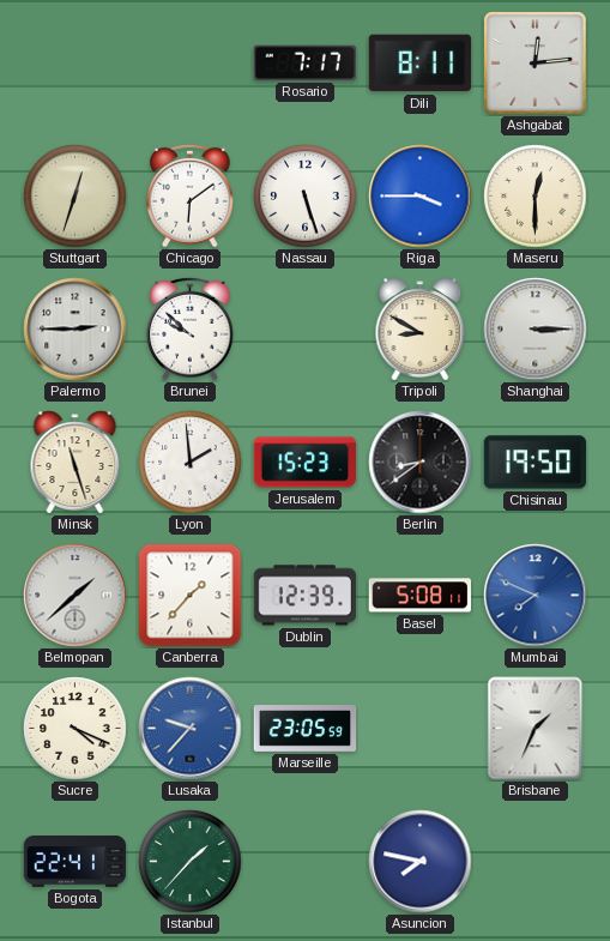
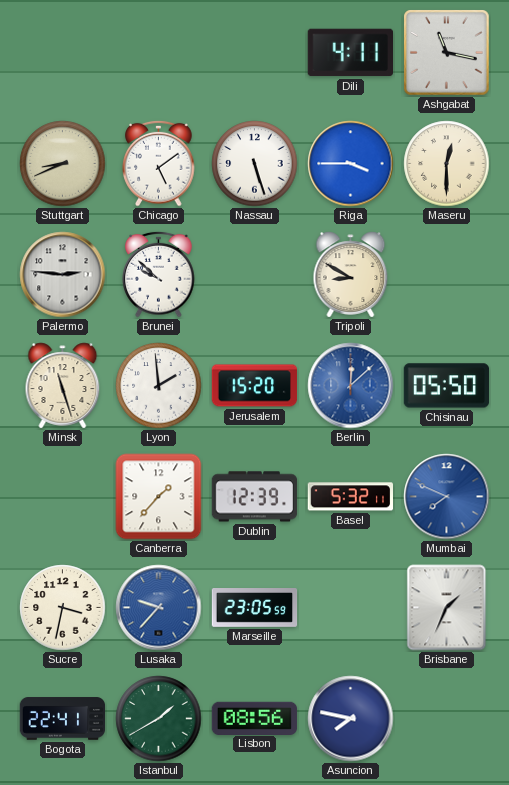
Rosario: 7:17 -> none (304, 62)
Dili: 8:11 -> 4:11 (350, 53)
Ashgabat: 12:14 -> 11:17 (447, 53)
Stuttgart: 12:33 -> 8:41 (63, 164)
Chicago: 6:09 -> 5:09 (159, 163)
Palermo: 2:45 -> 2:46 (63, 275)
Shanghai: 3:15 -> none (536, 330)
Jerusalem: 15:23 -> 15:20 (255, 386)
Berlin: 8:39 -> 12:08 (351, 386)
Berlin dial: black -> blue (351, 386)
Chisinau: 19:50 -> 05:50 (447, 386)
Belmopan: 1:38 -> none (76, 596)
Basel: 5:08 -> 5:32 (350, 497)
Sucre: 4:19 -> 3:32 (63, 608)
Istanbul: 1:37 -> 1:40 (159, 719)
Lisbon: none -> 08:56 (255, 718)
